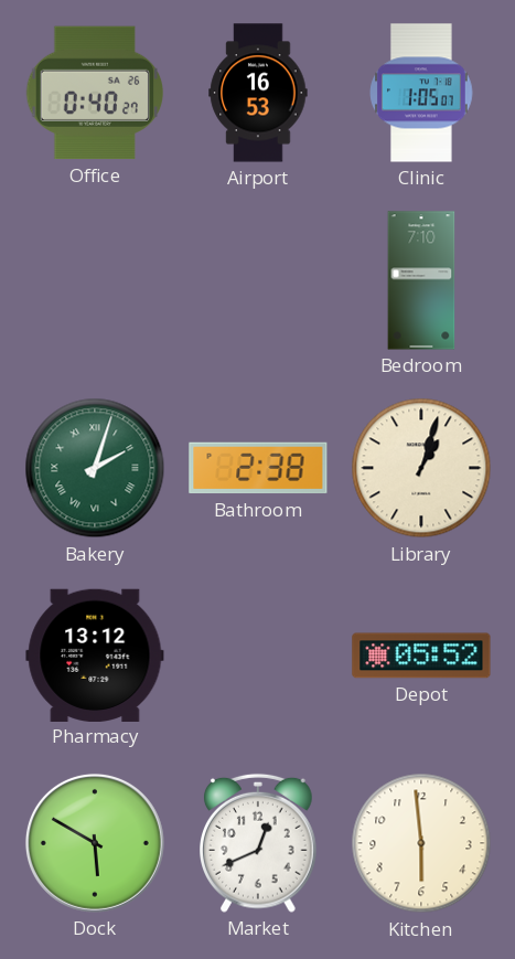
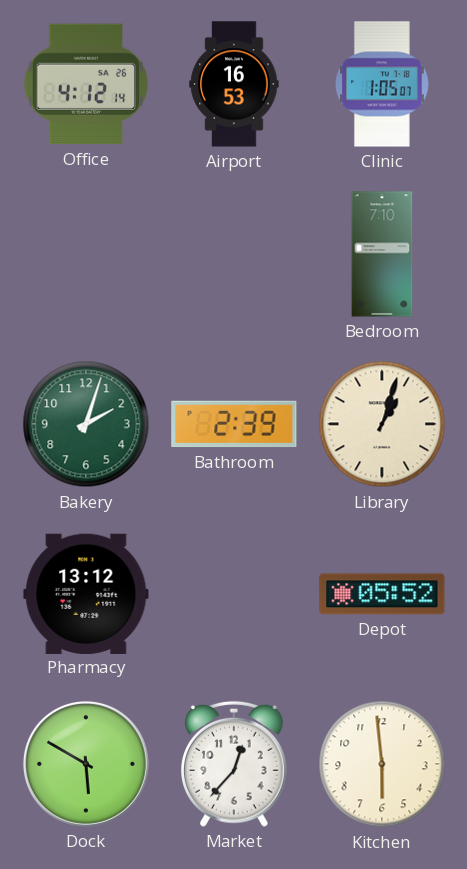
Office: 0:40 -> 4:12 (85, 84)
Bakery numerals: Roman -> Arabic (86, 424)
Bathroom: 2:38 -> 2:39 (234, 424)
Market: 12:41 -> 12:37 (235, 764)
